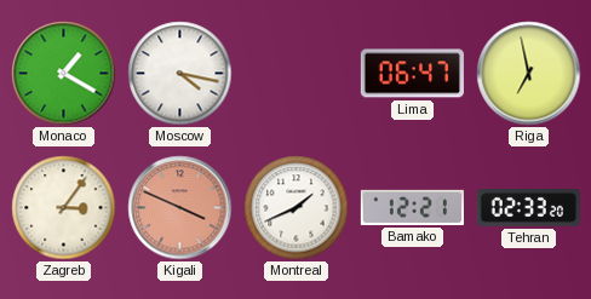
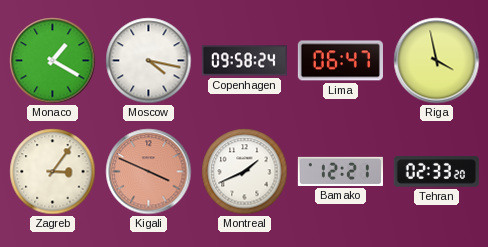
Copenhagen: none -> 09:58 (244, 61)
Riga: 6:58 -> 3:58 (437, 61)
